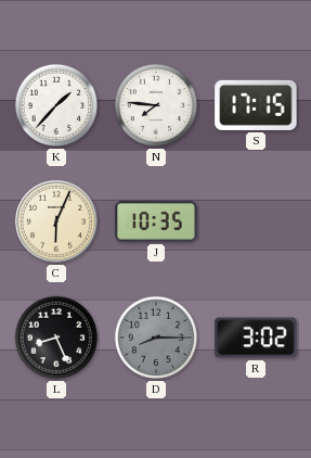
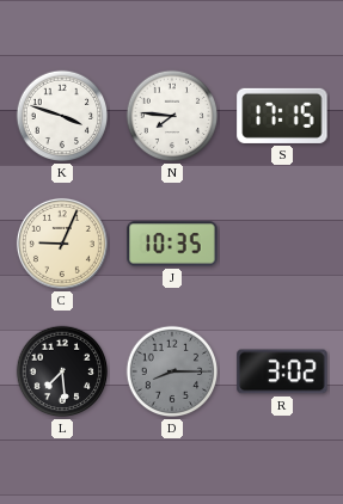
K: 1:37 -> 3:48 (62, 116)
C: 6:04 -> 9:04 (62, 244)
L: 8:26 -> 7:29 (62, 371)
